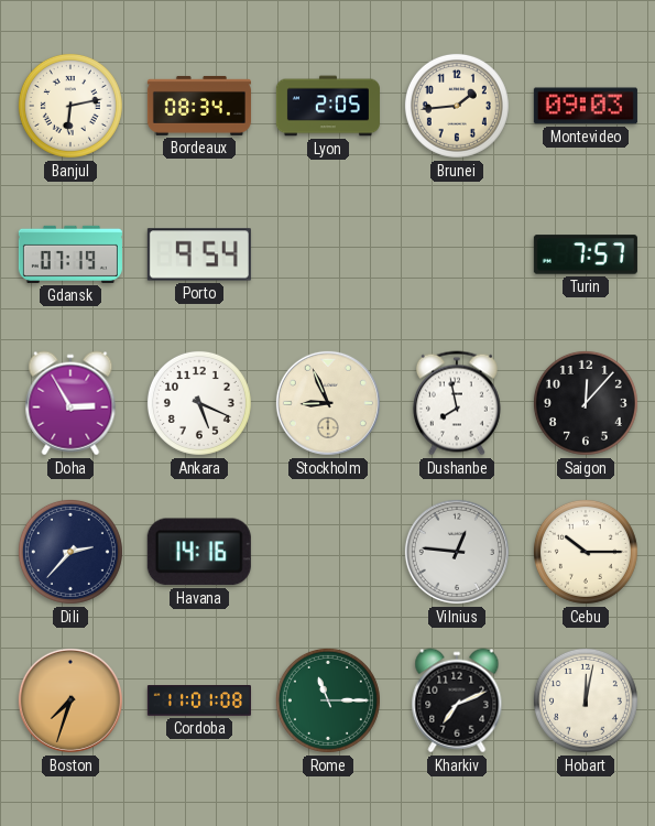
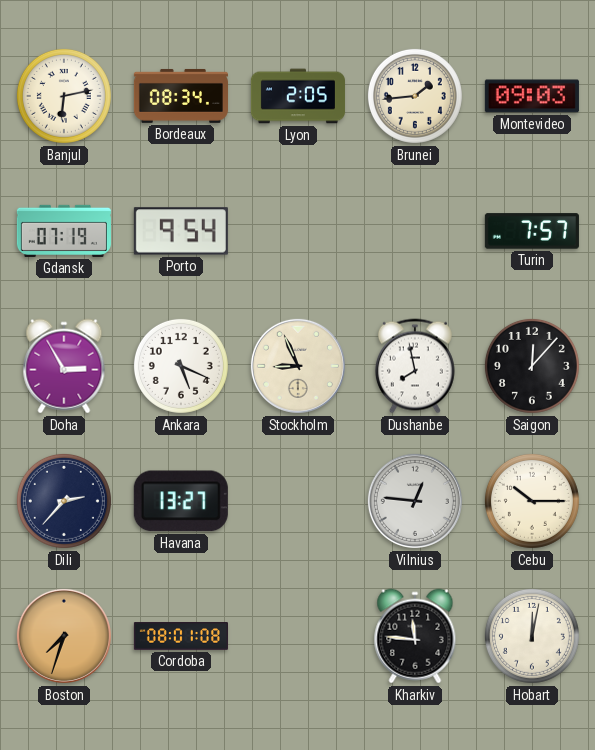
Havana: 14:16 -> 13:27 (181, 501)
Cordoba: 11:01 -> 08:01 (181, 636)
Rome: 11:15 -> none (328, 700)
Kharkiv: 7:11 -> 11:46 (415, 636)
